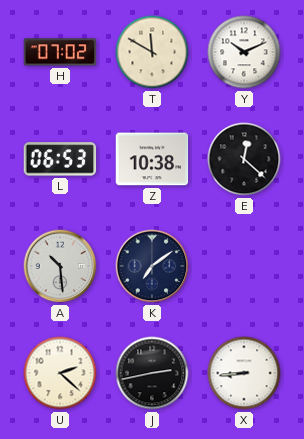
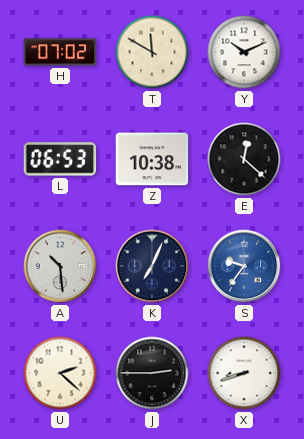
K: 7:09 -> 7:04 (152, 266)
S: none -> 9:36 (244, 266)
J: 2:43 -> 2:45 (152, 373)
X: 8:44 -> 8:42 (244, 373)
